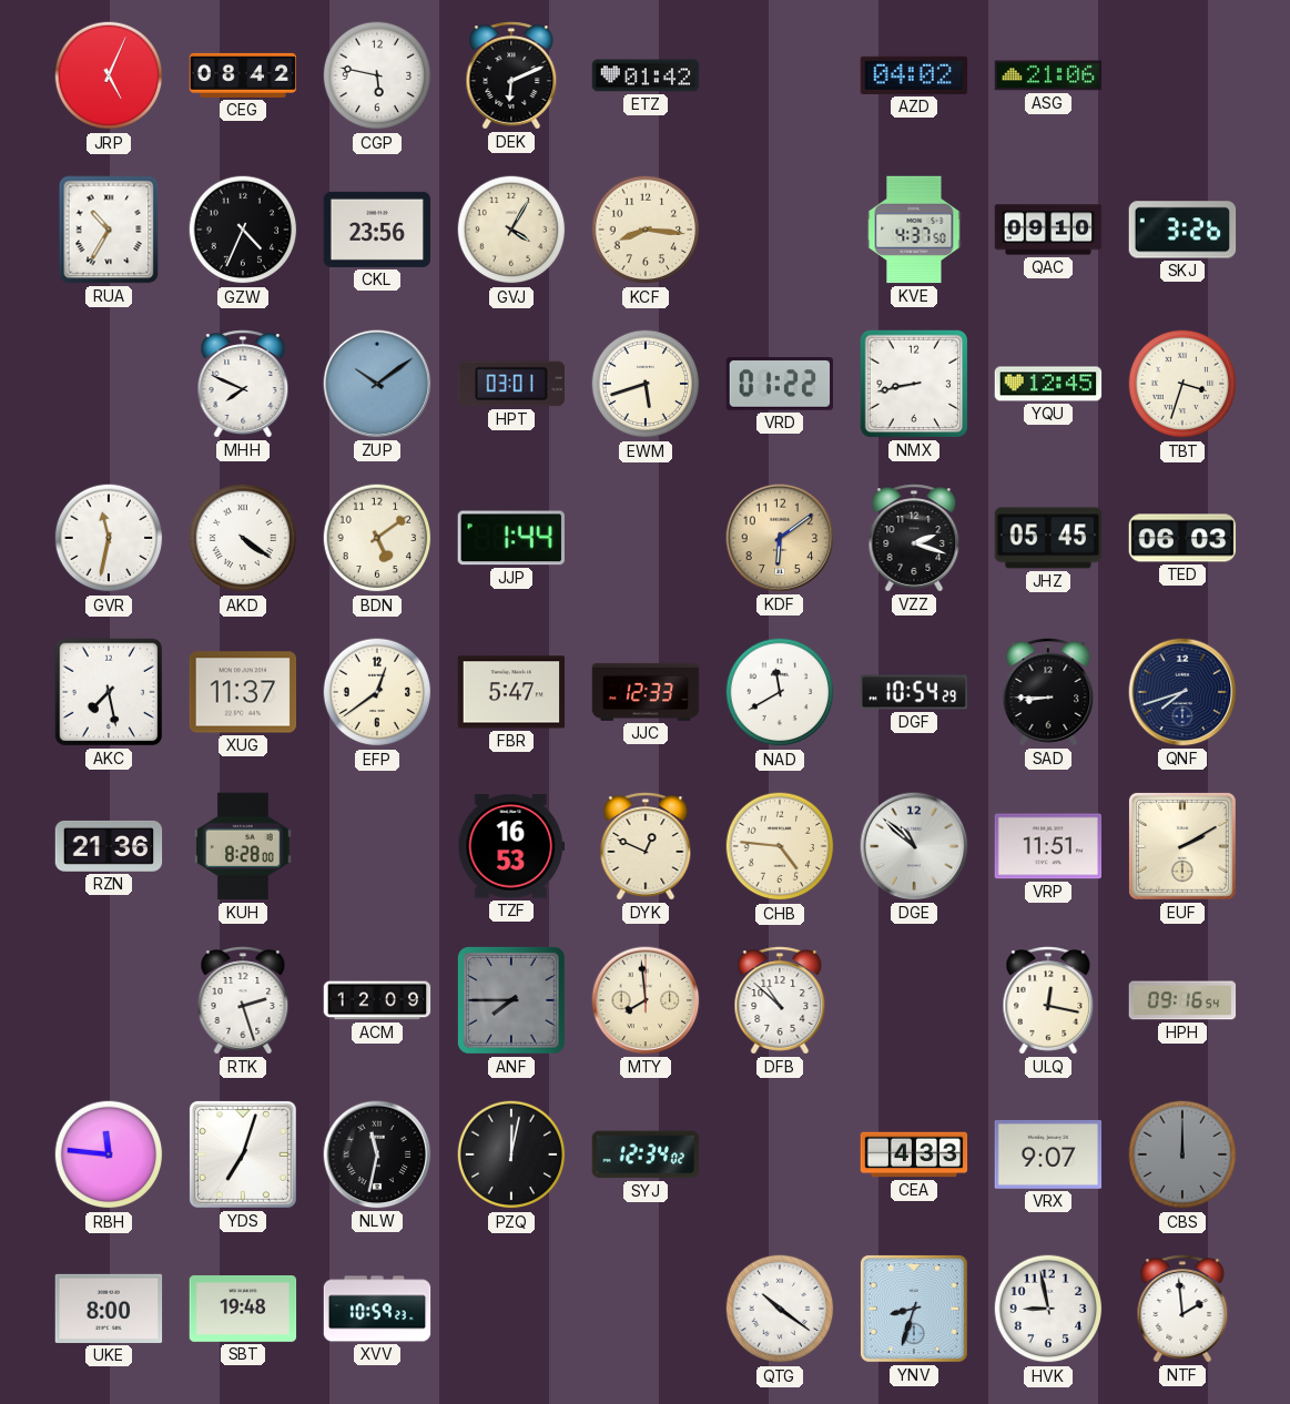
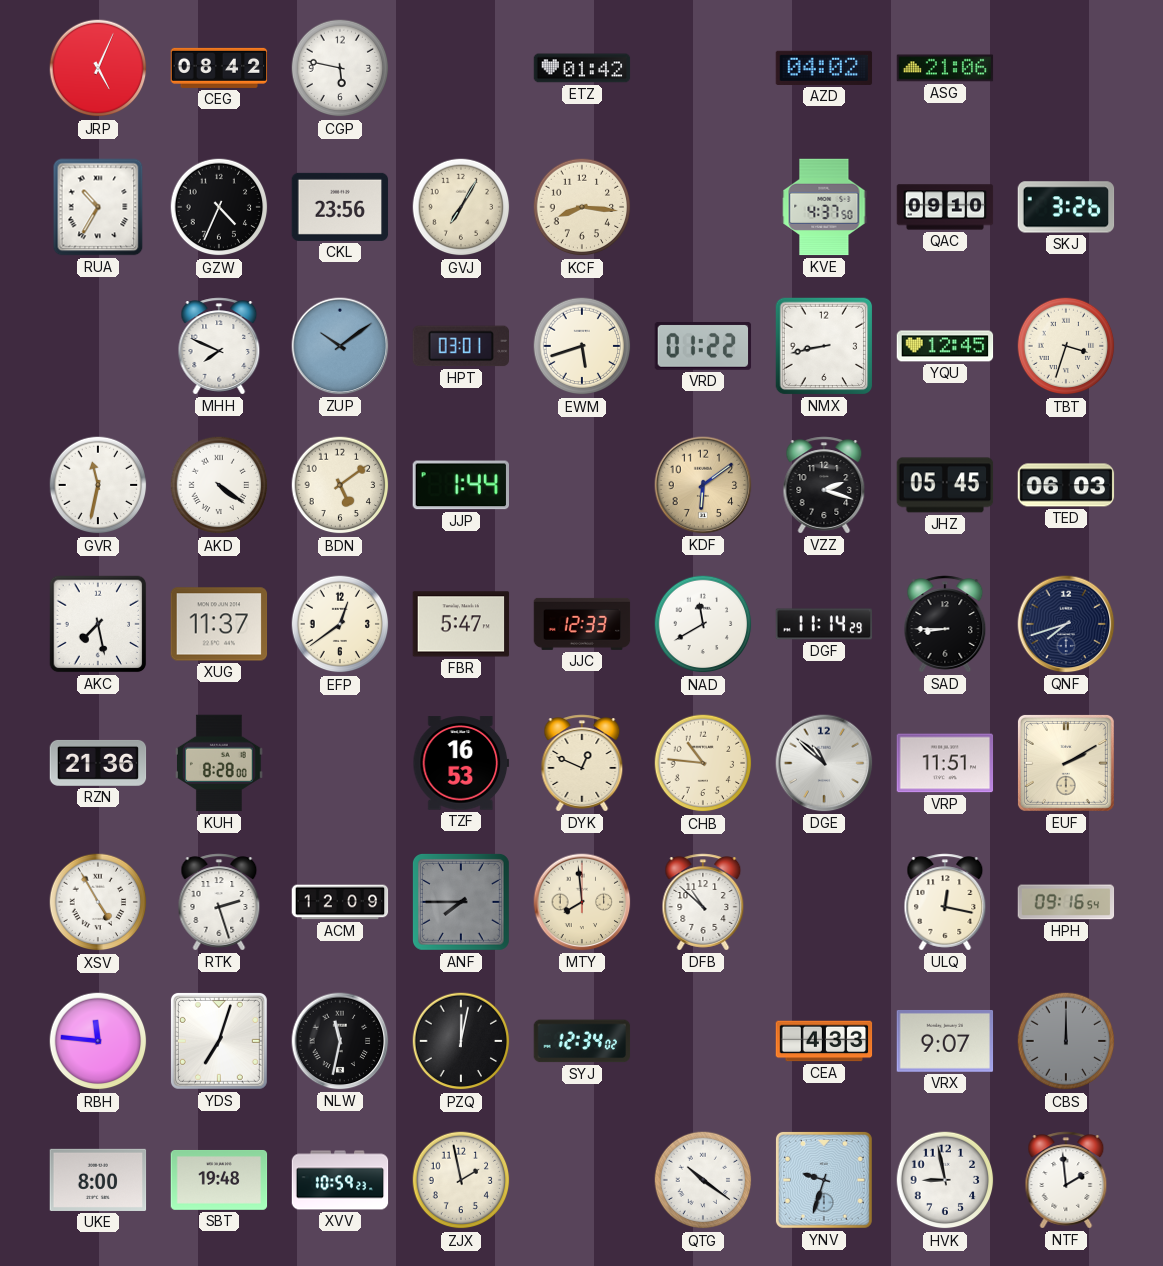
DEK: 6:11 -> none (511, 75)
GVJ: 4:05 -> 7:05 (461, 207)
DGF: 10:54 -> 11:14 (824, 624)
CHB: 4:46 -> 10:46 (703, 763)
XSV: none -> 4:55 (98, 902)
ZJX: none -> 1:58 (461, 1180)
YNV: 8:33 -> 9:33 (824, 1180)
